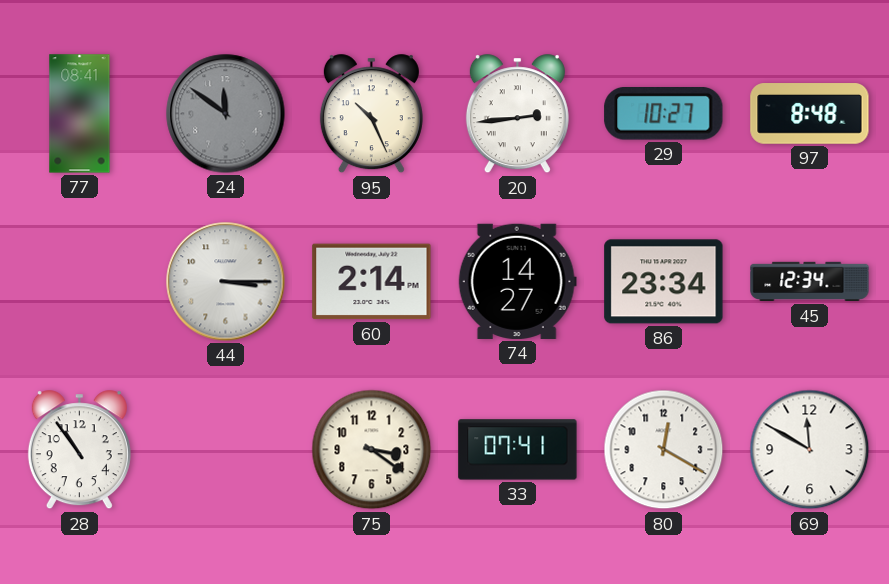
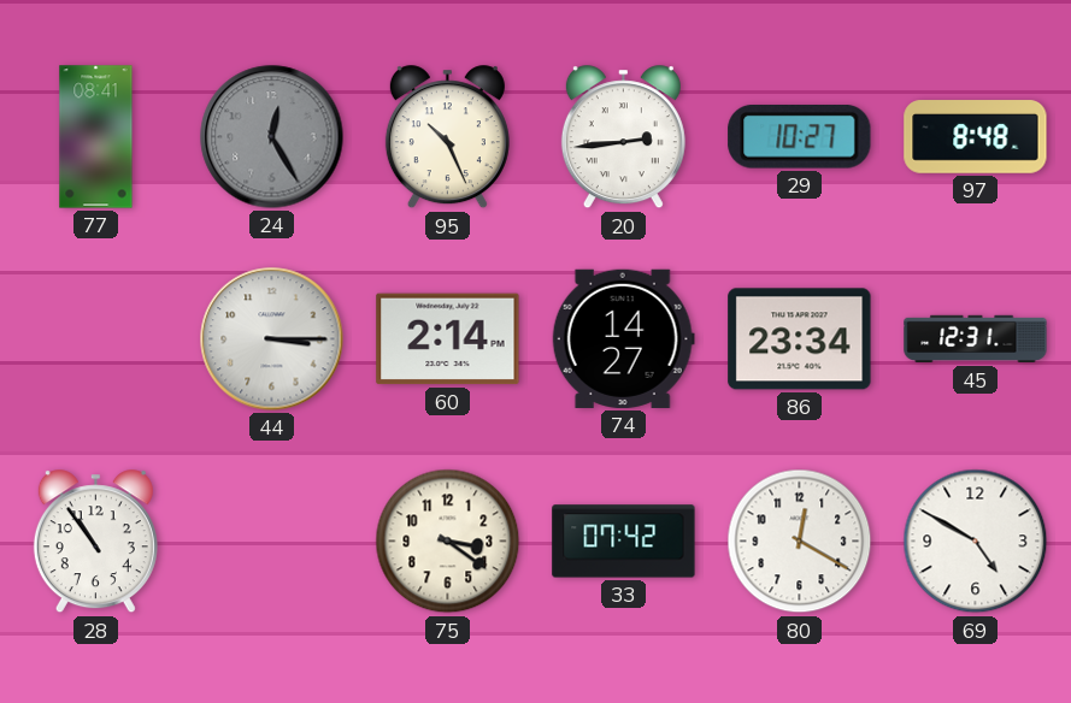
24: 11:51 -> 12:25 (272, 137)
45: 12:34 -> 12:31 (976, 339)
33: 07:41 -> 07:42 (624, 542)
69: 11:50 -> 4:50 (976, 542)
